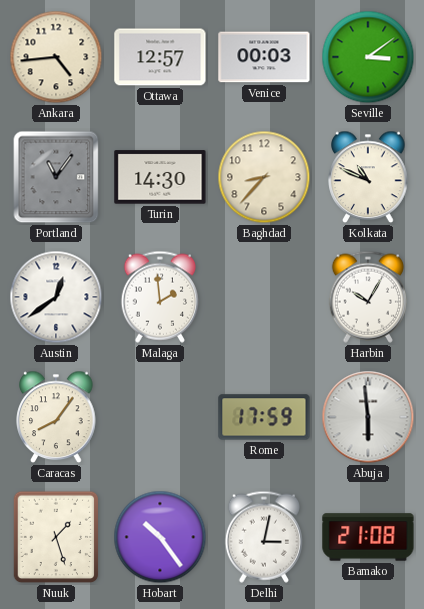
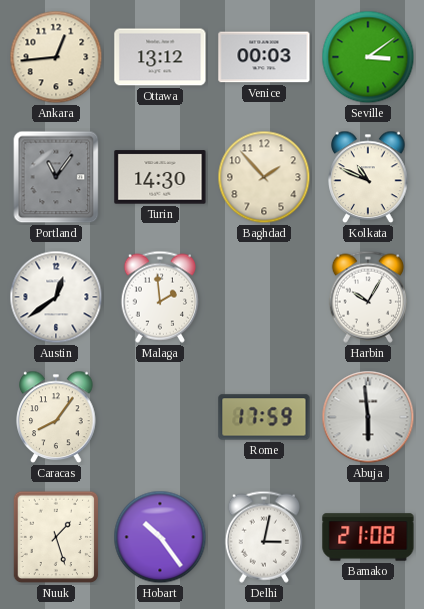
Ankara: 4:44 -> 12:44 (56, 57)
Ottawa: 12:57 -> 13:12 (160, 57)
Baghdad: 8:37 -> 1:53 (264, 177)
